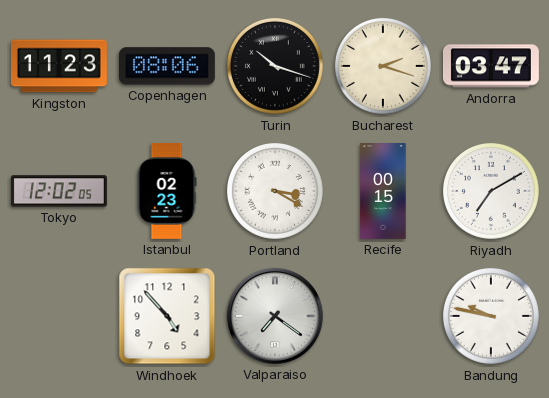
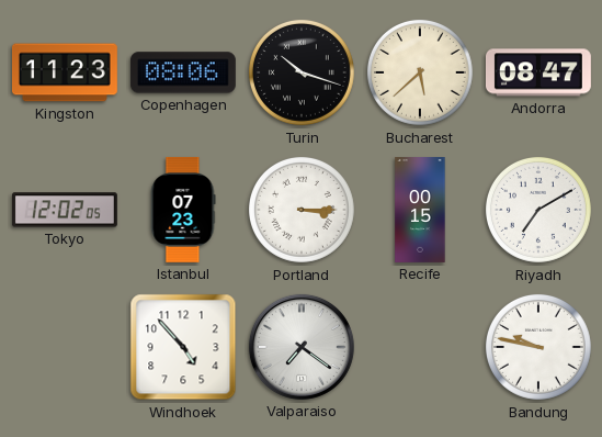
Bucharest: 2:18 -> 5:38 (420, 72)
Andorra: 03:47 -> 08:47 (538, 72)
Istanbul: 02:23 -> 07:23 (183, 210)
Portland: 3:20 -> 3:15 (302, 210)
